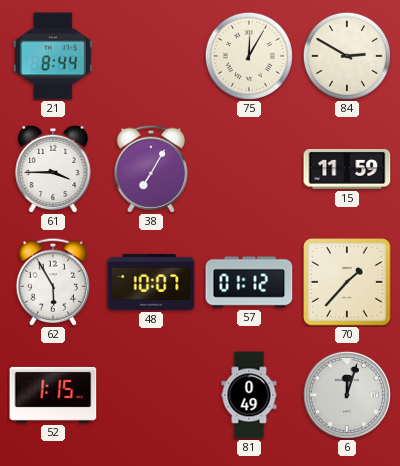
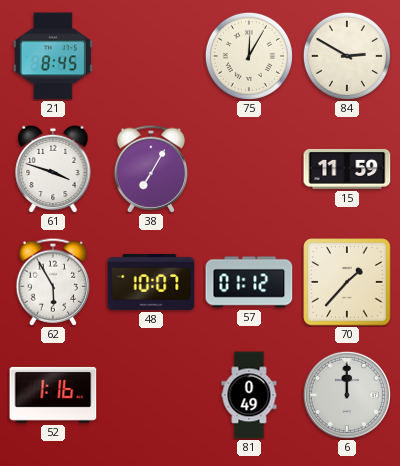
21: 8:44 -> 8:45 (53, 56)
61: 3:45 -> 3:48 (53, 169)
52: 1:15 -> 1:16 (53, 395)
6: 12:03 -> 12:00 (347, 395)
